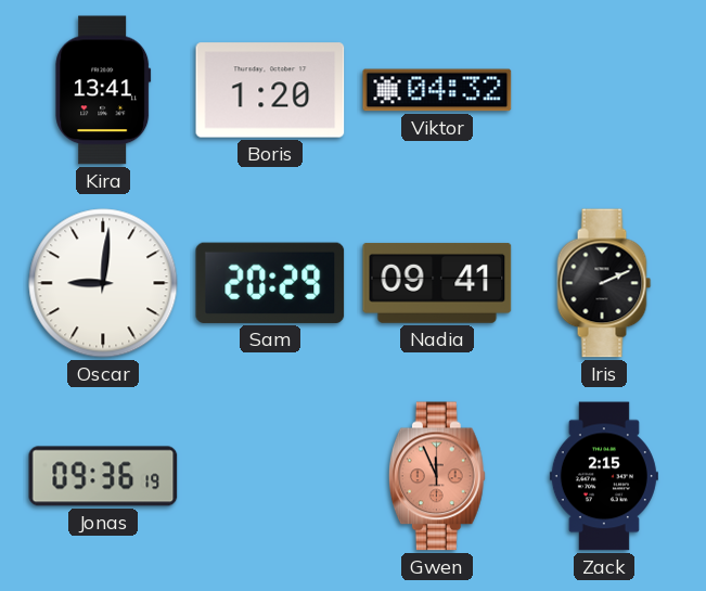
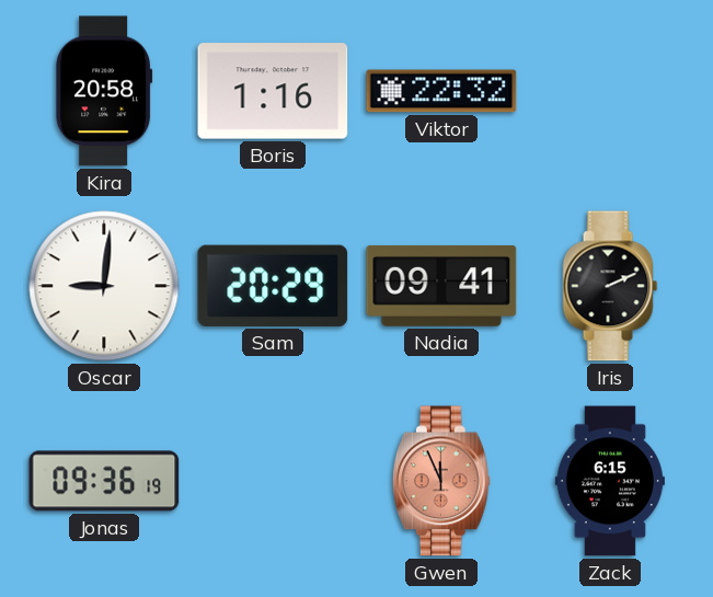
Kira: 13:41 -> 20:58 (104, 91)
Boris: 1:20 -> 1:16 (273, 91)
Viktor: 04:32 -> 22:32 (441, 91)
Zack: 2:15 -> 6:15 (610, 481)
